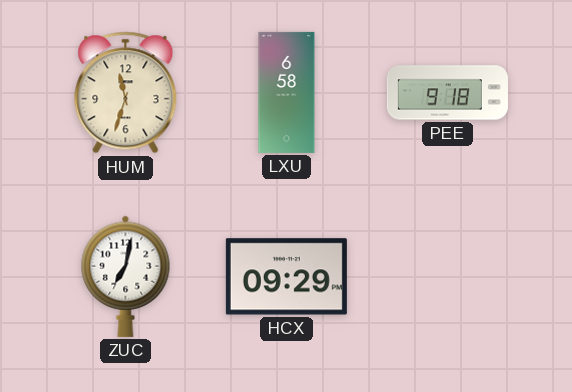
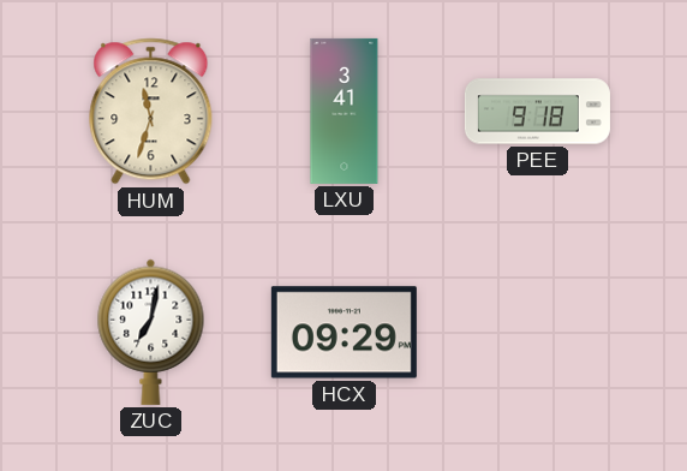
LXU: 6:58 -> 3:41 (345, 111)
